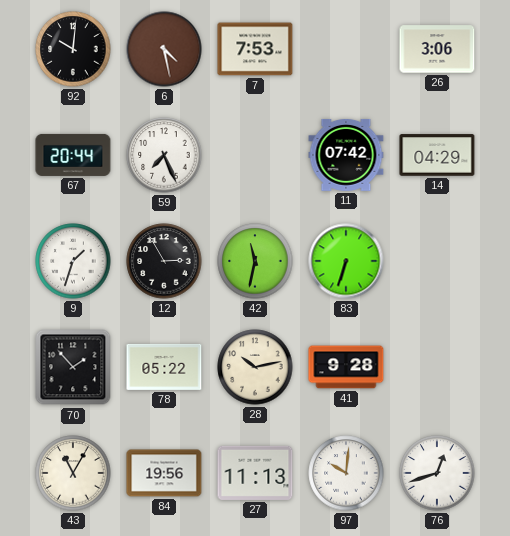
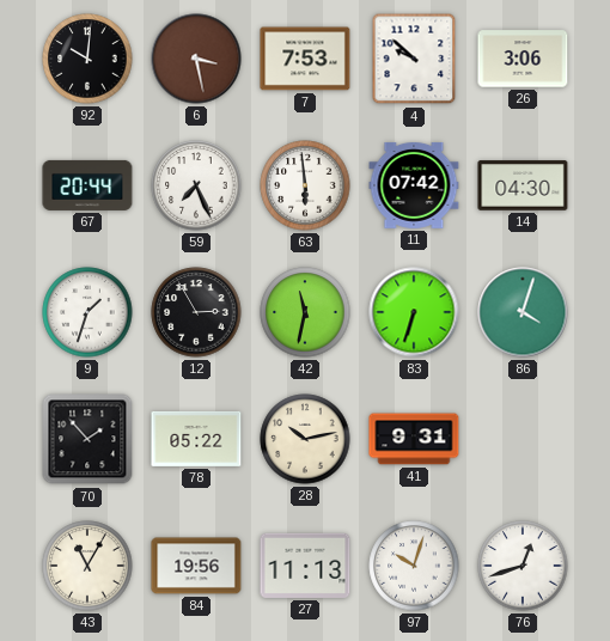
6: 4:28 -> 3:28 (196, 59)
4: none -> 9:52 (414, 59)
63: none -> 5:59 (305, 185)
14: 04:29 -> 04:30 (523, 185)
86: none -> 4:03 (523, 312)
41: 9:28 -> 9:31 (414, 439)
97: 10:01 -> 10:03 (414, 566)
